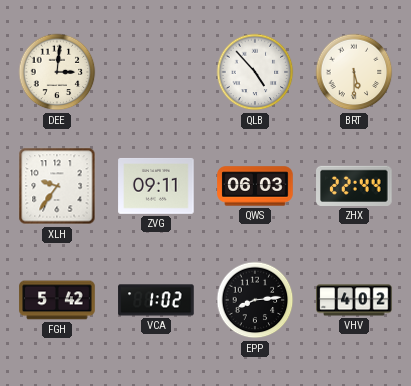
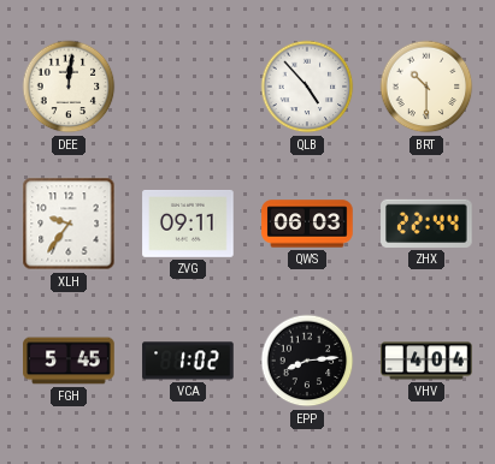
DEE: 3:01 -> 12:01 (69, 87)
BRT: 5:30 -> 10:30 (426, 87)
FGH: 5:42 -> 5:45 (69, 361)
VHV: 4:02 -> 4:04 (426, 361)
